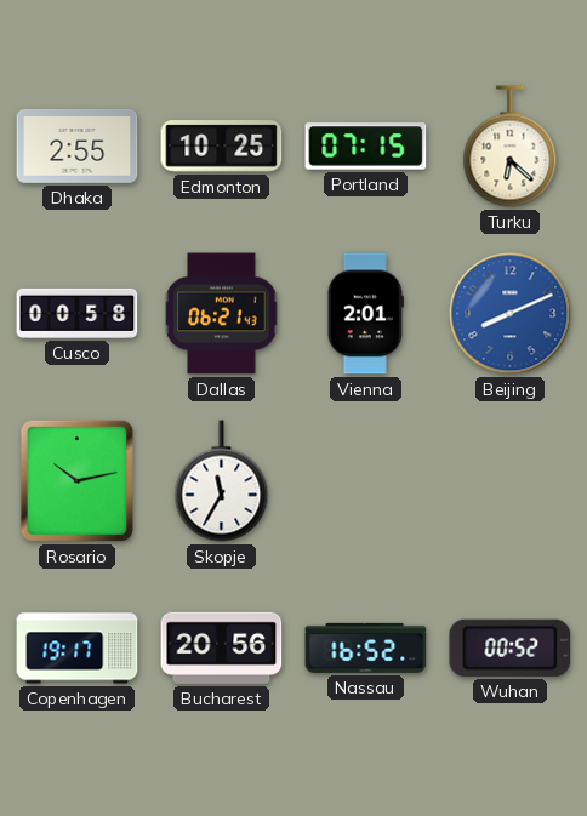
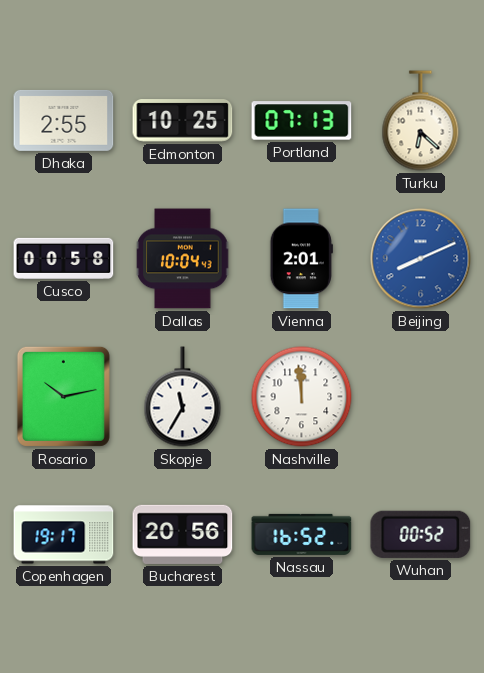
Portland: 07:15 -> 07:13 (302, 121)
Dallas: 06:21 -> 10:04 (183, 259)
Nashville: none -> 11:59 (302, 397)
